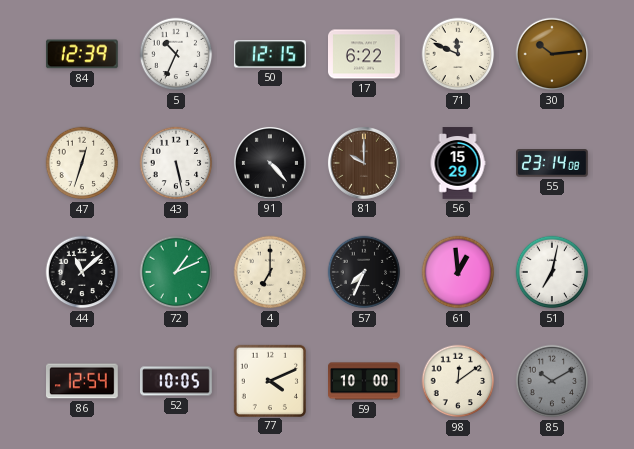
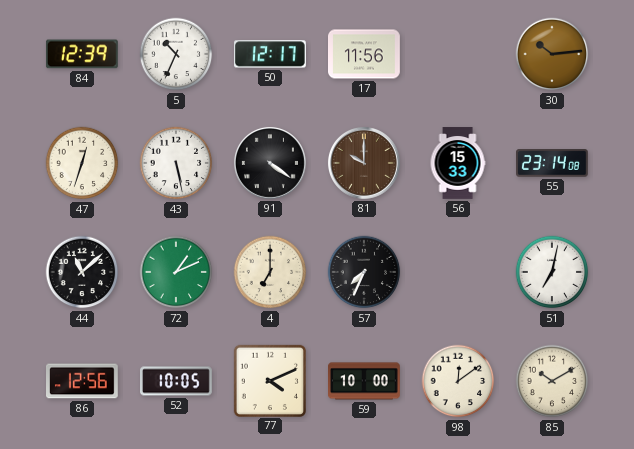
50: 12:15 -> 12:17 (271, 54)
17: 6:22 -> 11:56 (364, 54)
71: 11:49 -> none (458, 54)
91: 4:23 -> 4:21 (270, 163)
56: 15:29 -> 15:33 (458, 163)
61: 12:59 -> none (458, 272)
86: 12:54 -> 12:56 (83, 381)
85 dial: grey -> cream (552, 381)
